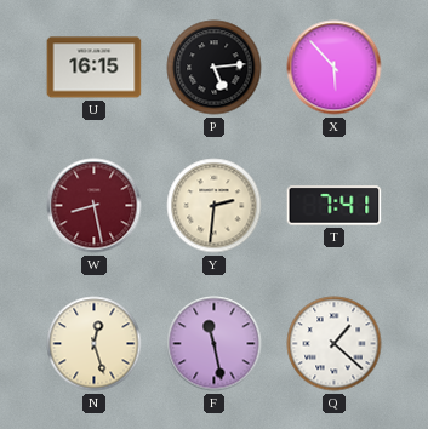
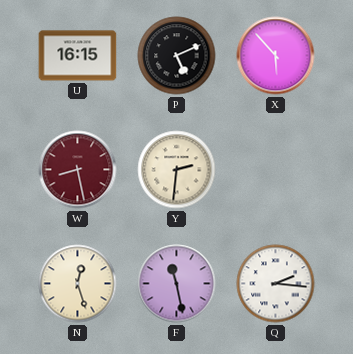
P: 5:14 -> 5:11 (177, 56)
T: 7:41 -> none (335, 206)
Q: 1:22 -> 2:16 (276, 284)
